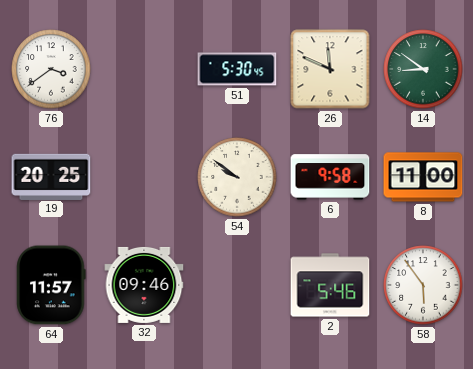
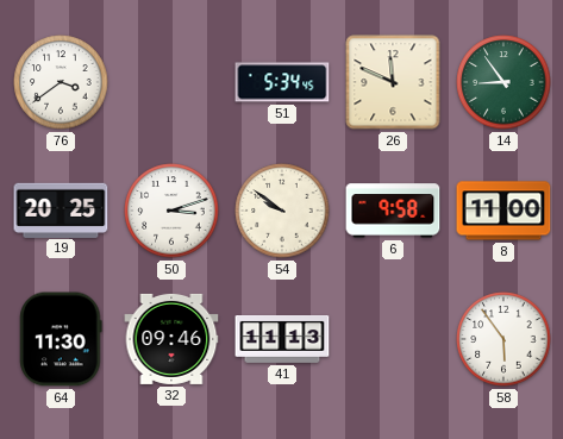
51: 5:30 -> 5:34 (282, 82)
14: 8:51 -> 8:54 (503, 82)
50: none -> 3:12 (171, 211)
64: 11:57 -> 11:30 (61, 339)
41: none -> 11:13 (282, 340)
2: 5:46 -> none (330, 285)
